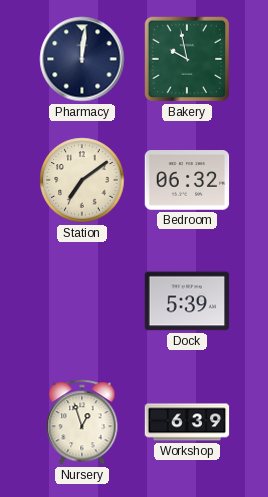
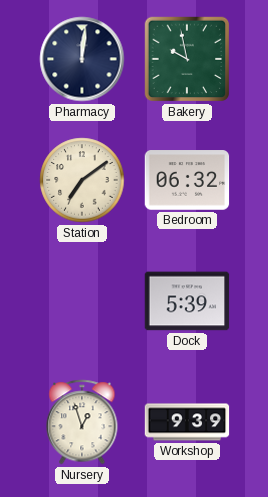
Workshop: 6:39 -> 9:39 (187, 422)
